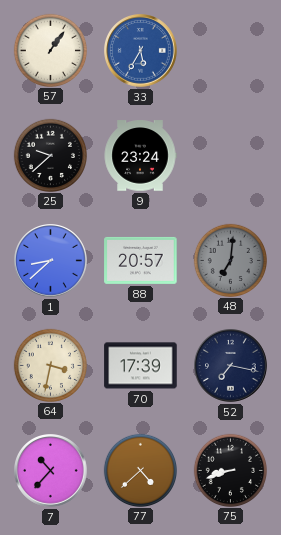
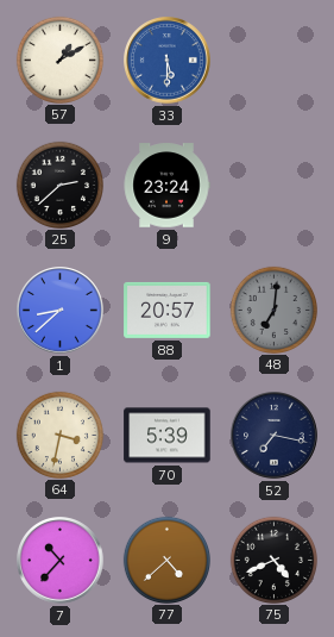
57: 1:06 -> 1:10 (59, 60)
33: 5:35 -> 5:30 (168, 61)
25: 9:38 -> 2:38 (59, 185)
70: 17:39 -> 5:39 (168, 436)
75: 8:42 -> 4:41 (273, 560)
